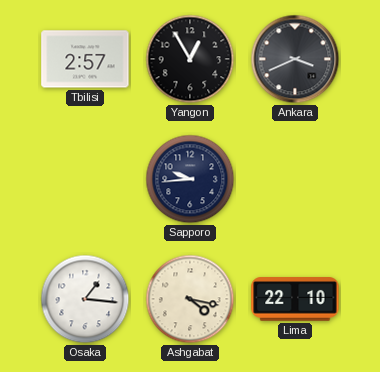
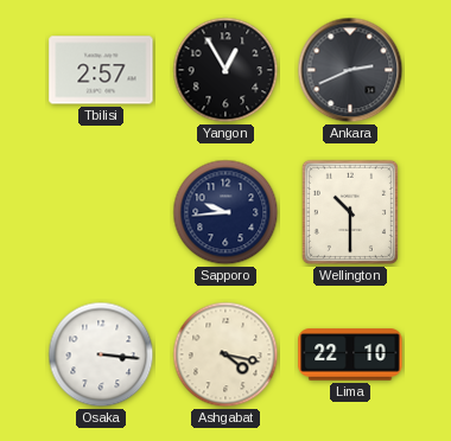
Ankara: 3:41 -> 2:41 (350, 70)
Wellington: none -> 10:30 (350, 212)
Osaka: 1:16 -> 3:16 (101, 354)
